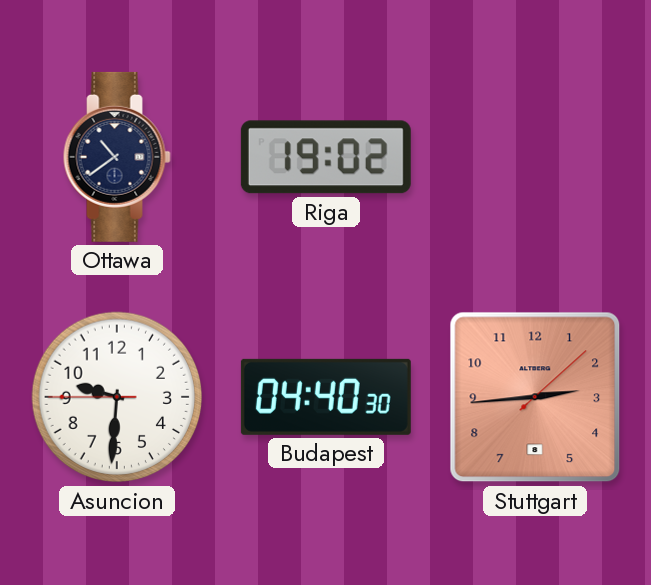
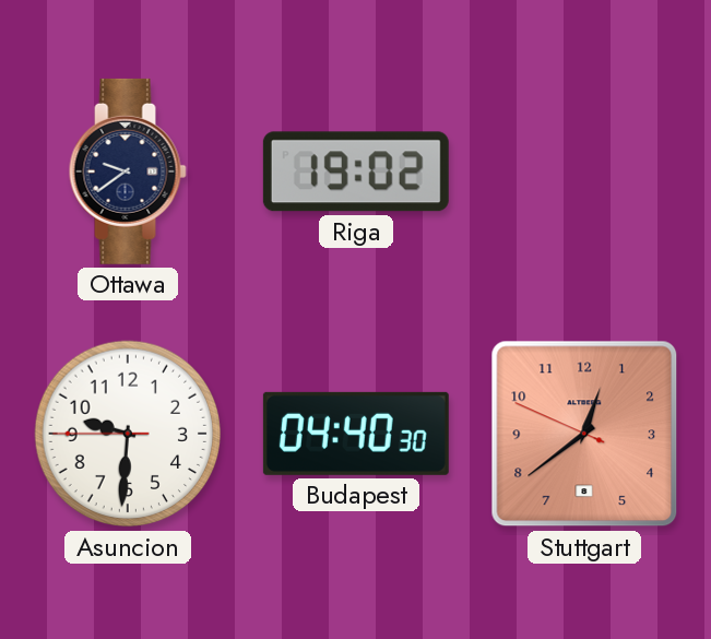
Ottawa: 10:39 -> 9:39 (128, 171)
Stuttgart: 2:44 -> 12:38 (584, 434)
